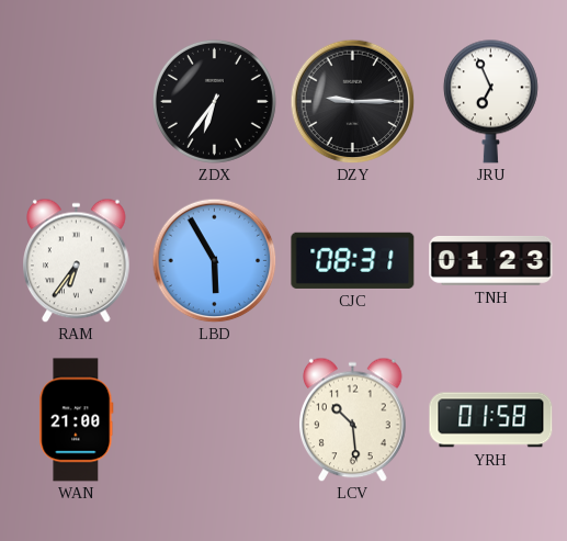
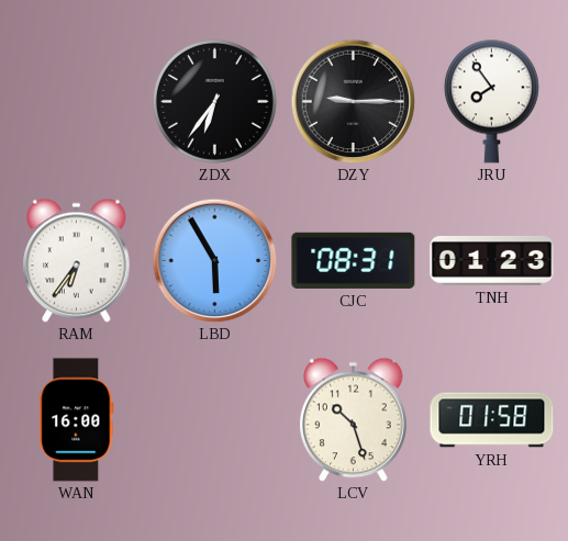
JRU: 6:56 -> 7:54 (491, 101)
WAN: 21:00 -> 16:00 (77, 420)
LCV: 10:29 -> 10:27 (354, 419)
